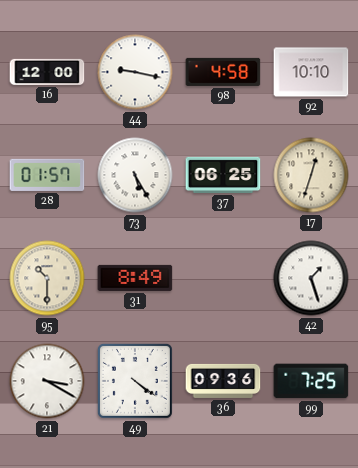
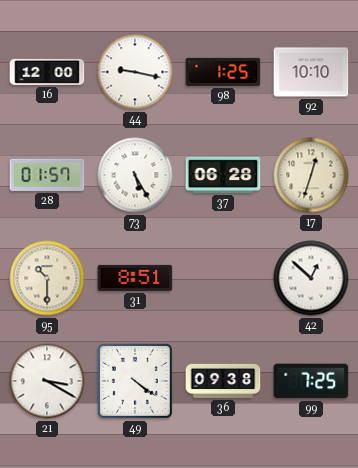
98: 4:58 -> 1:25 (223, 72)
37: 06:25 -> 06:28 (223, 175)
31: 8:49 -> 8:51 (135, 278)
42: 1:27 -> 12:52 (311, 278)
36: 09:36 -> 09:38 (223, 381)
